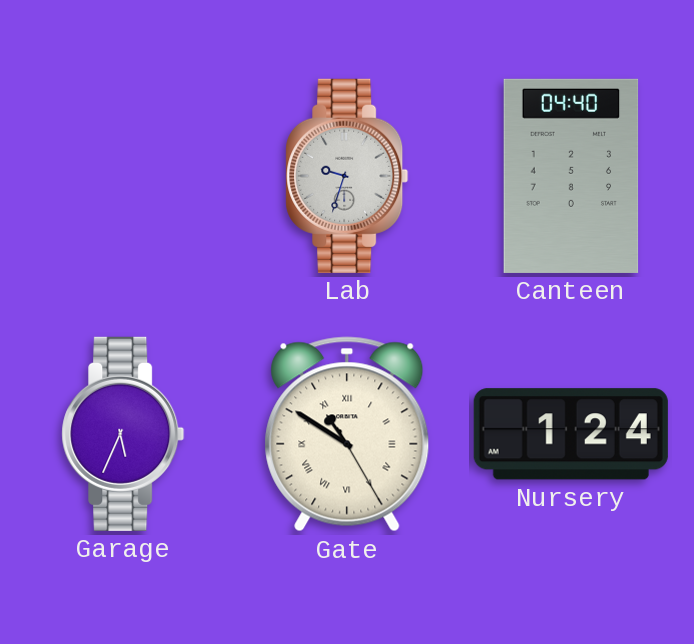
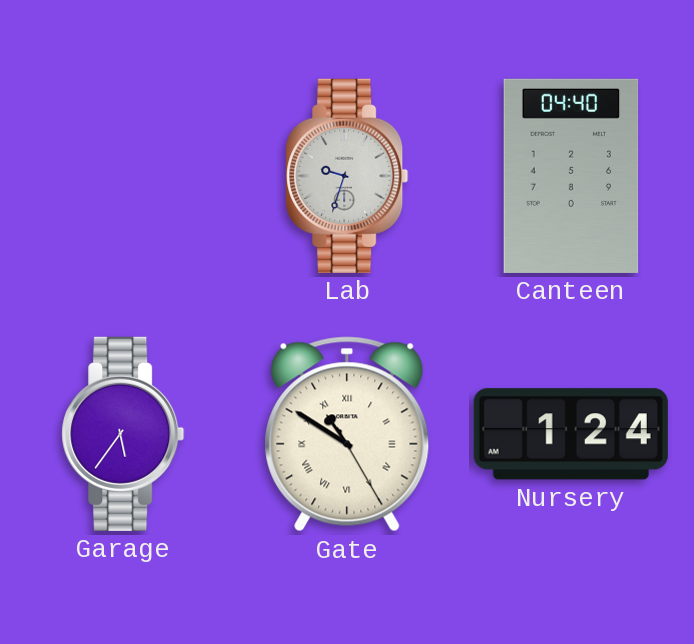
Garage: 5:34 -> 5:36 (123, 434)
